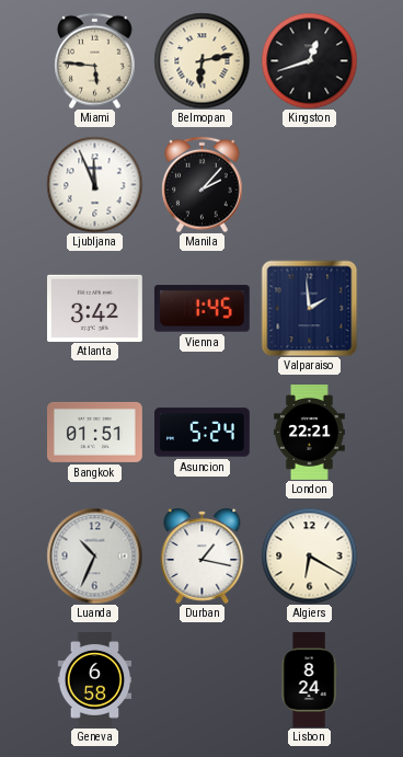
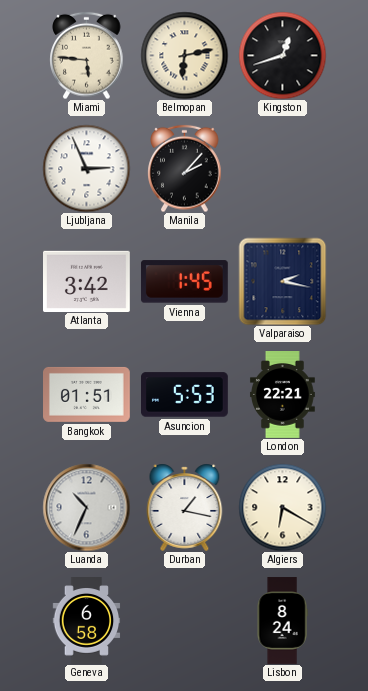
Ljubljana: 11:56 -> 2:56 (86, 168)
Valparaiso: 1:59 -> 2:17 (282, 281)
Asuncion: 5:24 -> 5:53 (185, 395)
